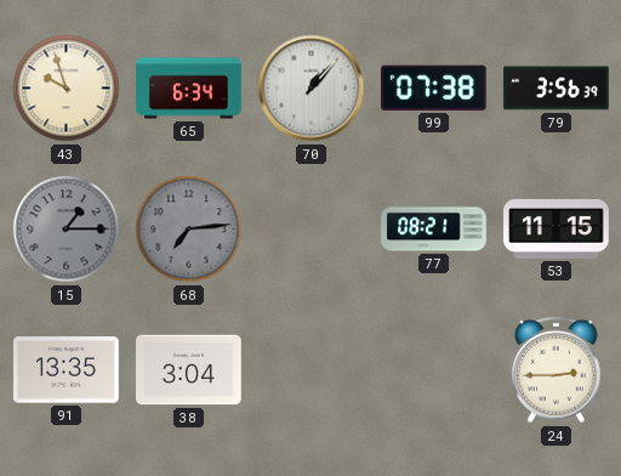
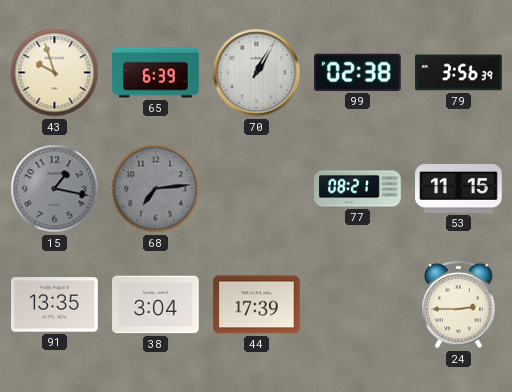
65: 6:34 -> 6:39 (156, 73)
70: 1:07 -> 1:05 (257, 73)
99: 07:38 -> 02:38 (357, 72)
15: 1:15 -> 1:17 (55, 189)
44: none -> 17:39 (257, 305)
